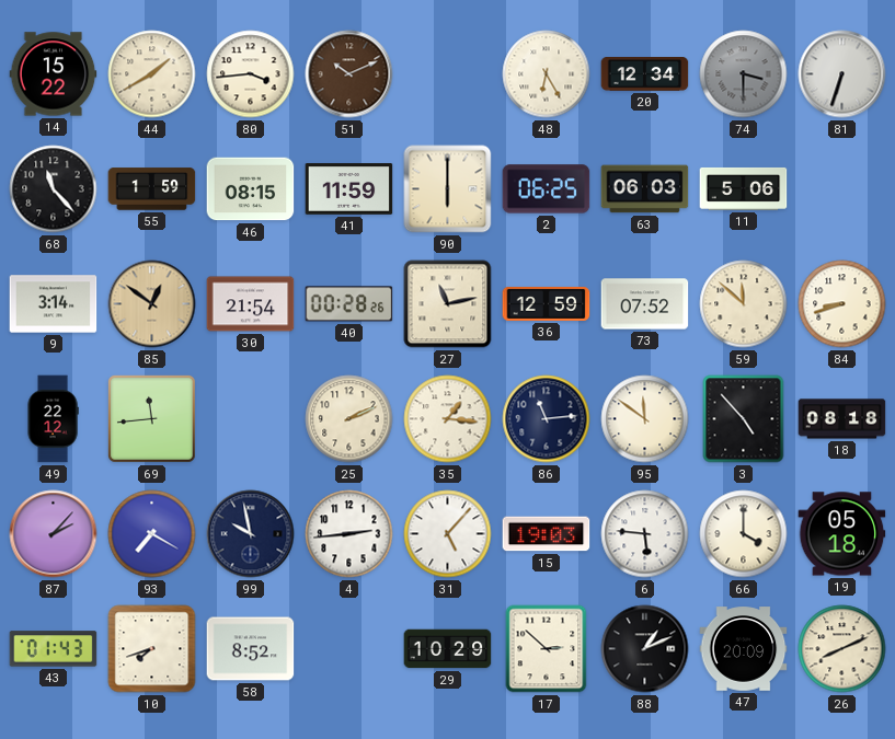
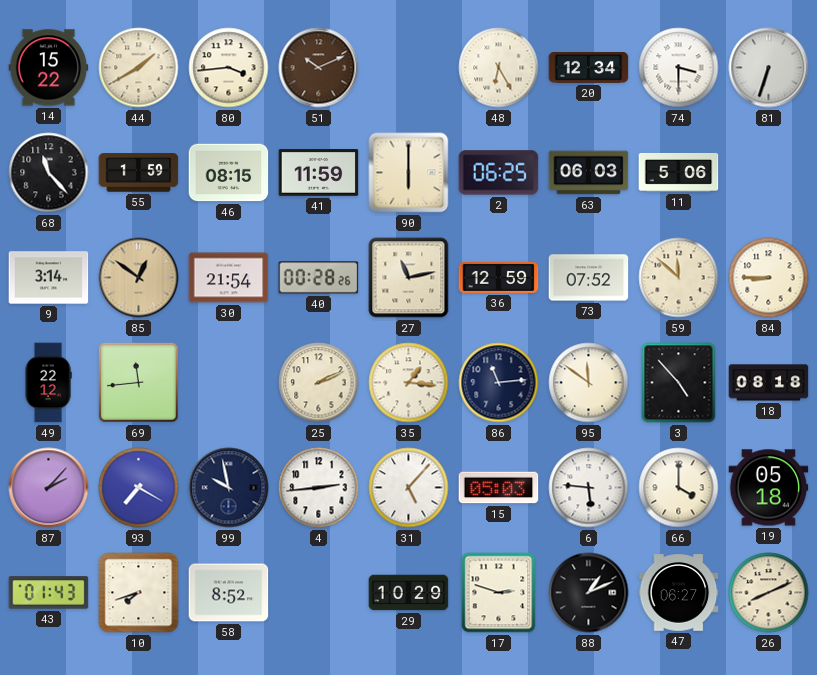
74 dial: grey -> white (679, 68)
84: 8:42 -> 8:45 (769, 278)
15: 19:03 -> 05:03 (499, 488)
17: 2:52 -> 2:48 (499, 593)
47: 20:09 -> 06:27 (679, 593)
